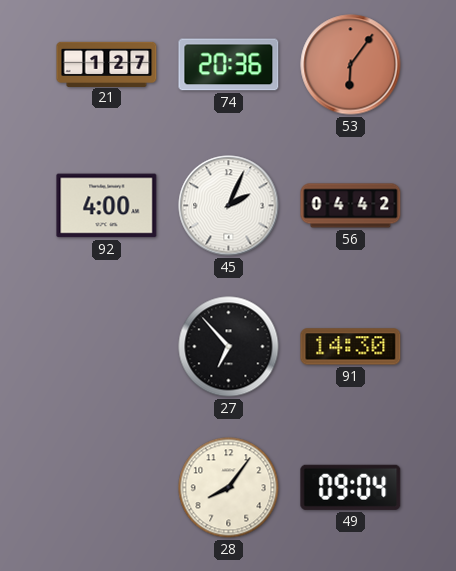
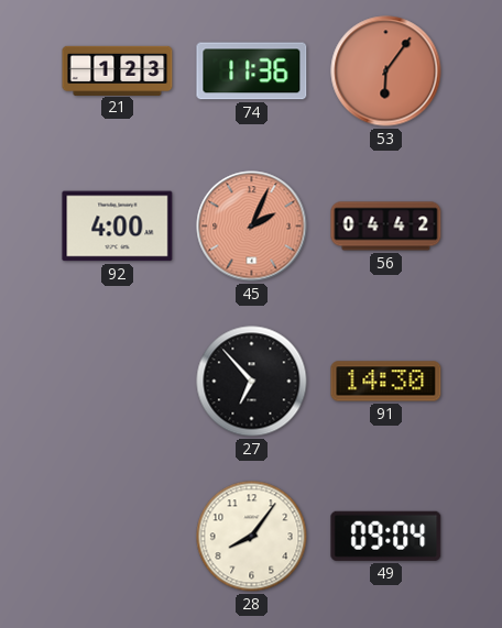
21: 1:27 -> 1:23 (118, 70)
74: 20:36 -> 11:36 (252, 71)
45 dial: white -> salmon (252, 227)
